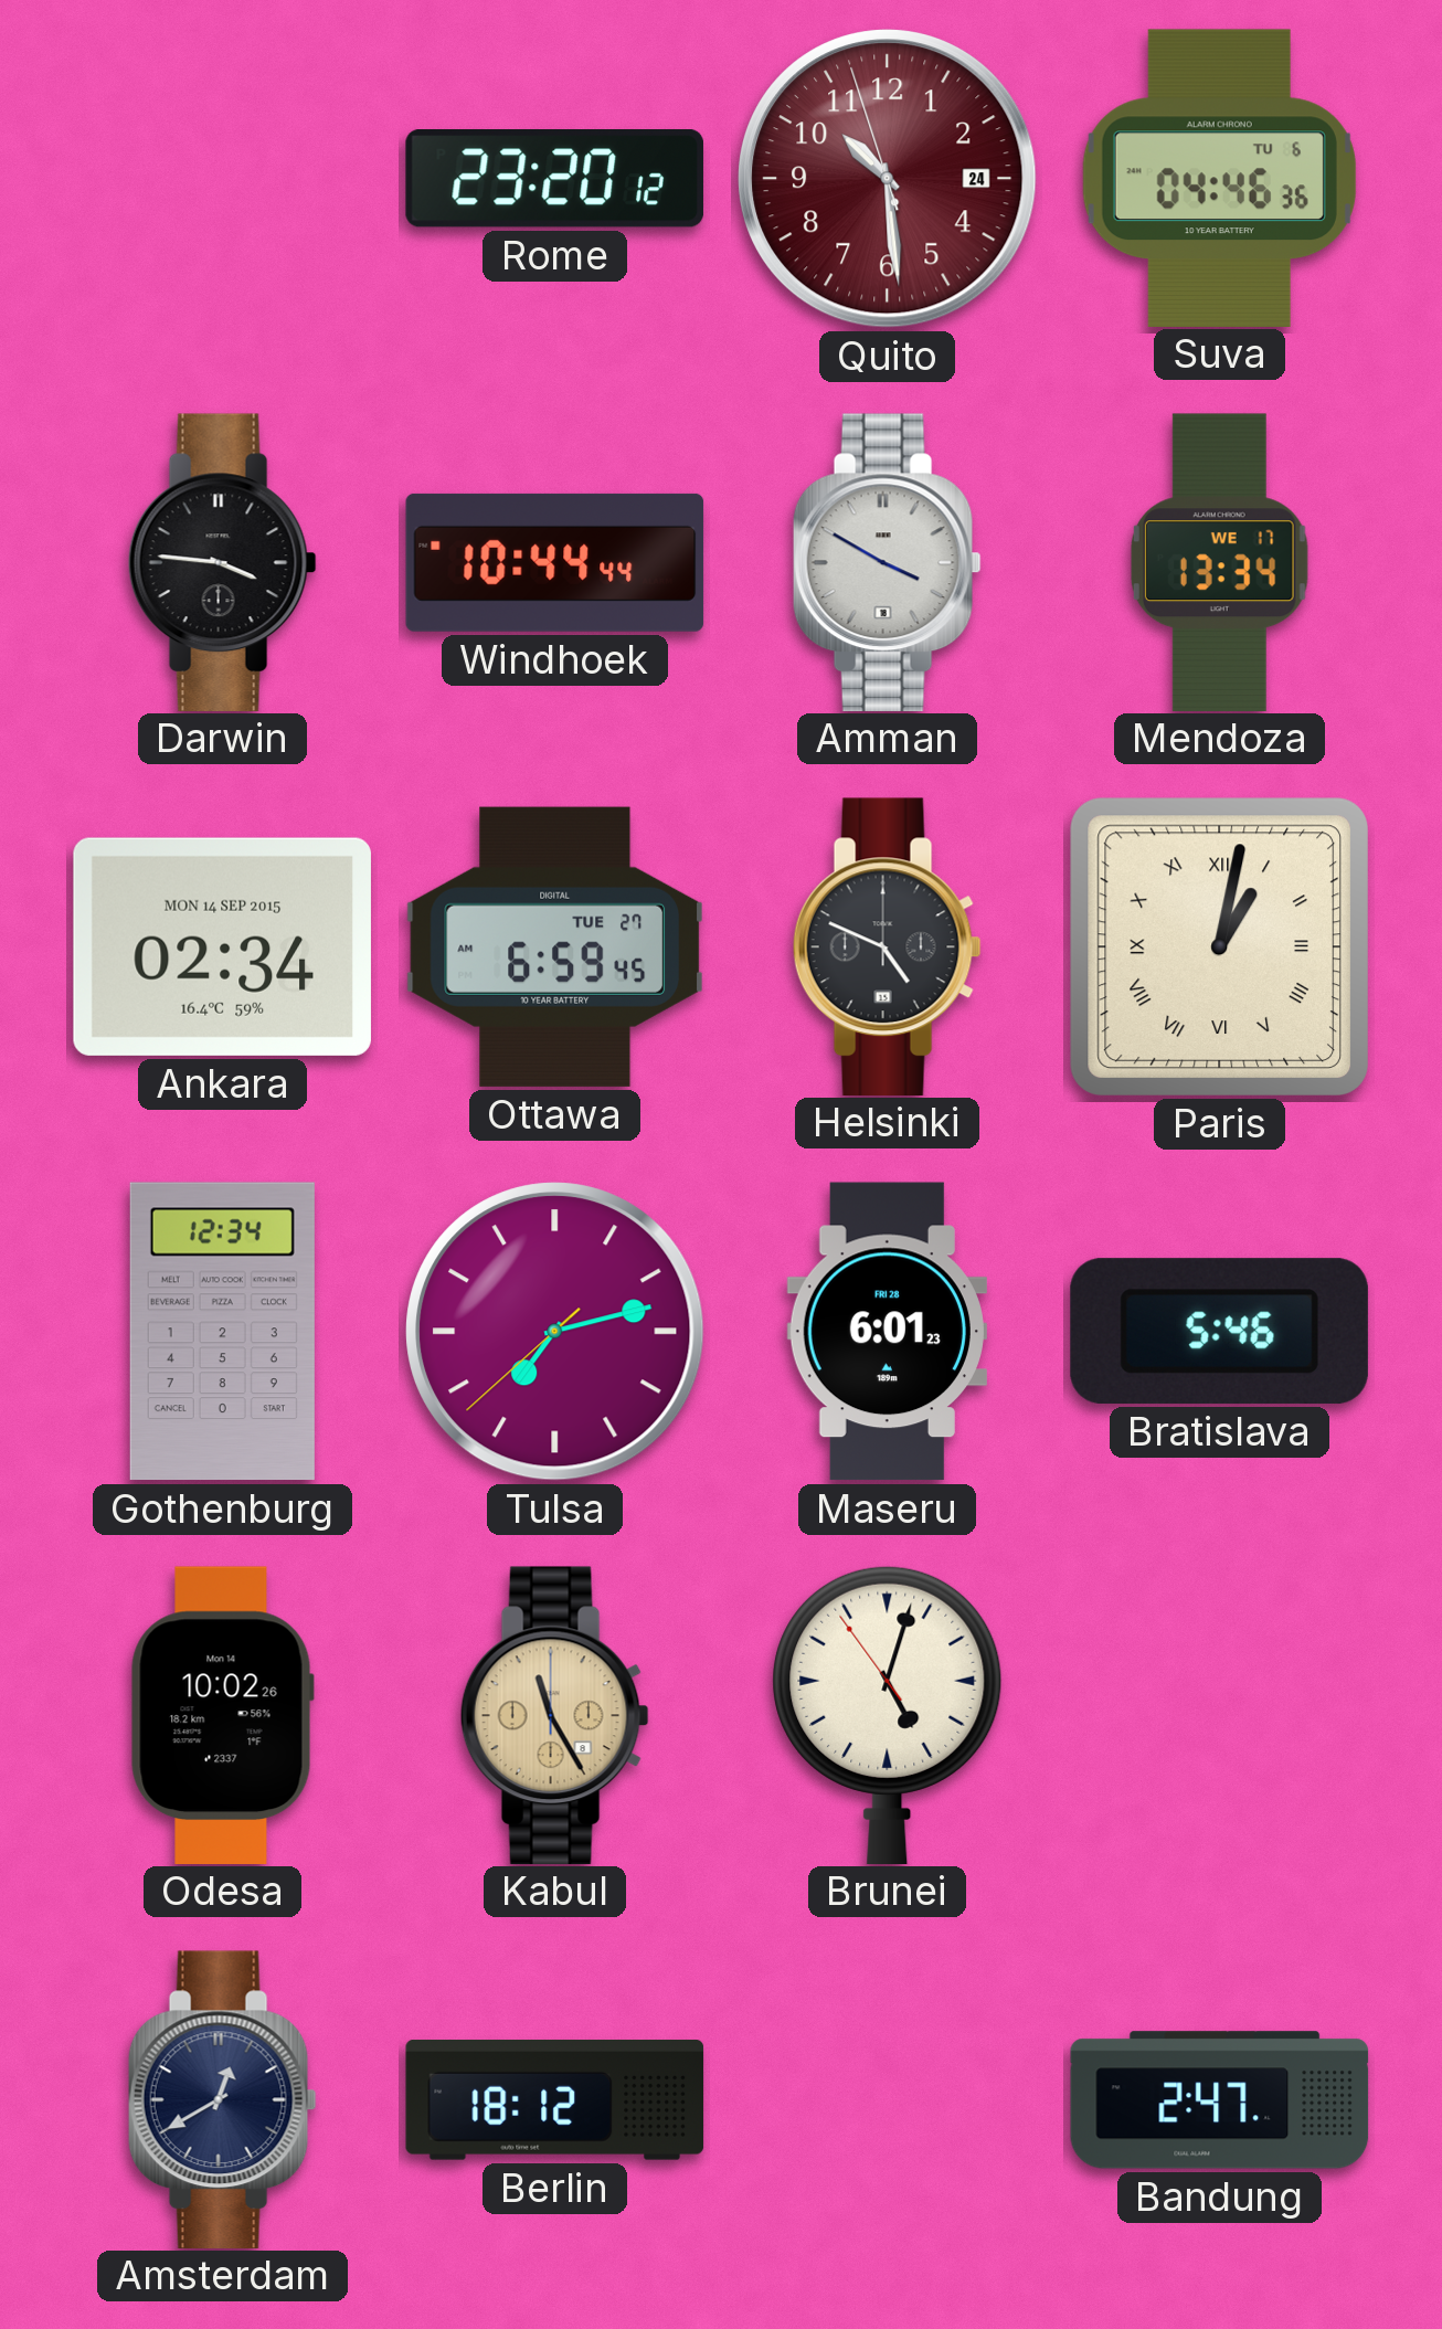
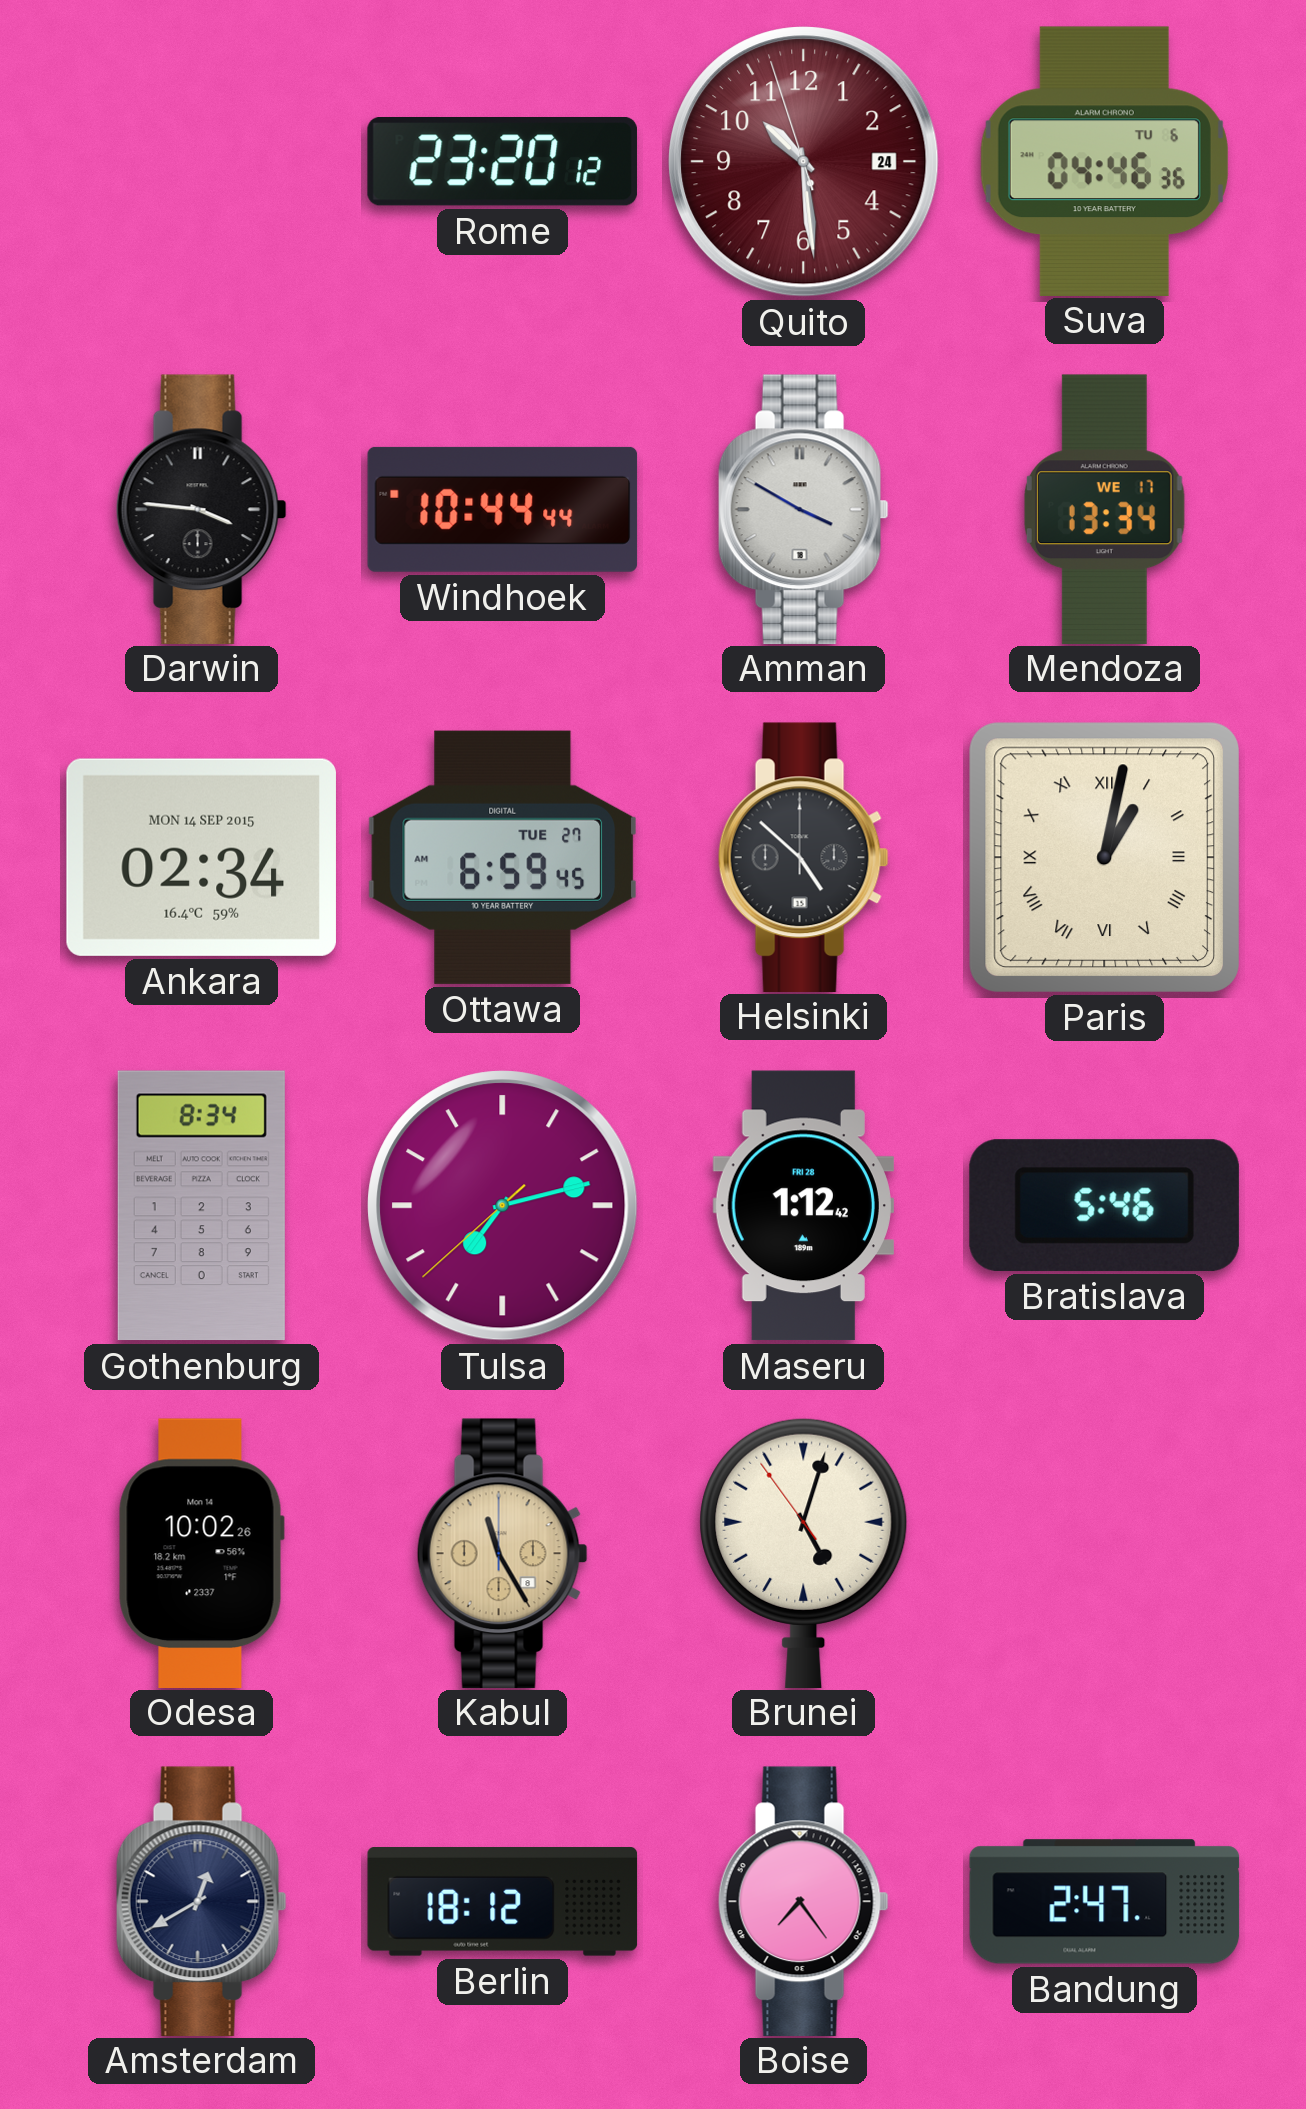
Helsinki: 4:49 -> 4:52 (803, 857)
Gothenburg: 12:34 -> 8:34 (201, 1206)
Maseru: 6:01 -> 1:12 (803, 1206)
Boise: none -> 7:24 (803, 1901)
